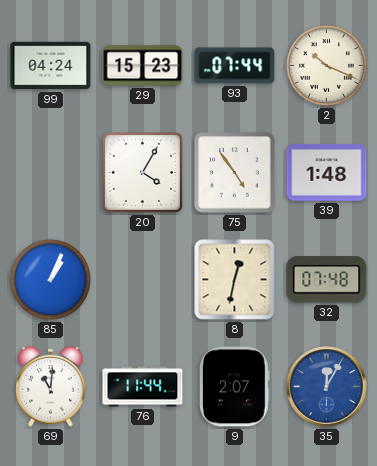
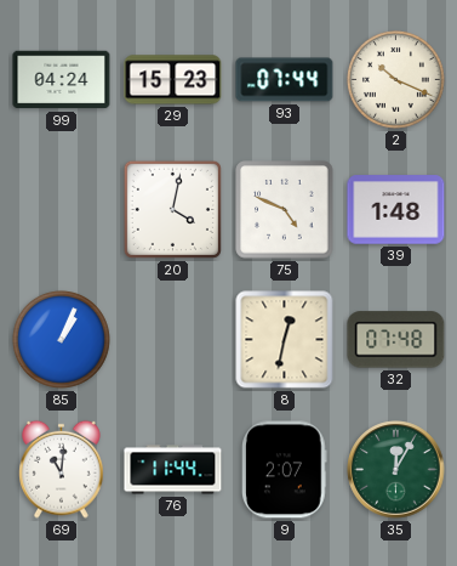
20: 4:05 -> 4:02 (172, 209)
75: 4:54 -> 4:49 (285, 210)
35 dial: blue -> green (396, 470)
